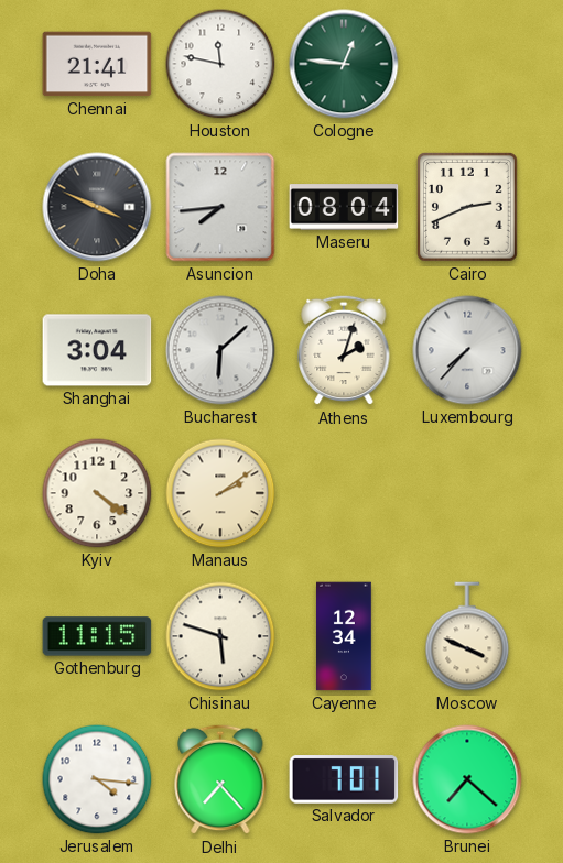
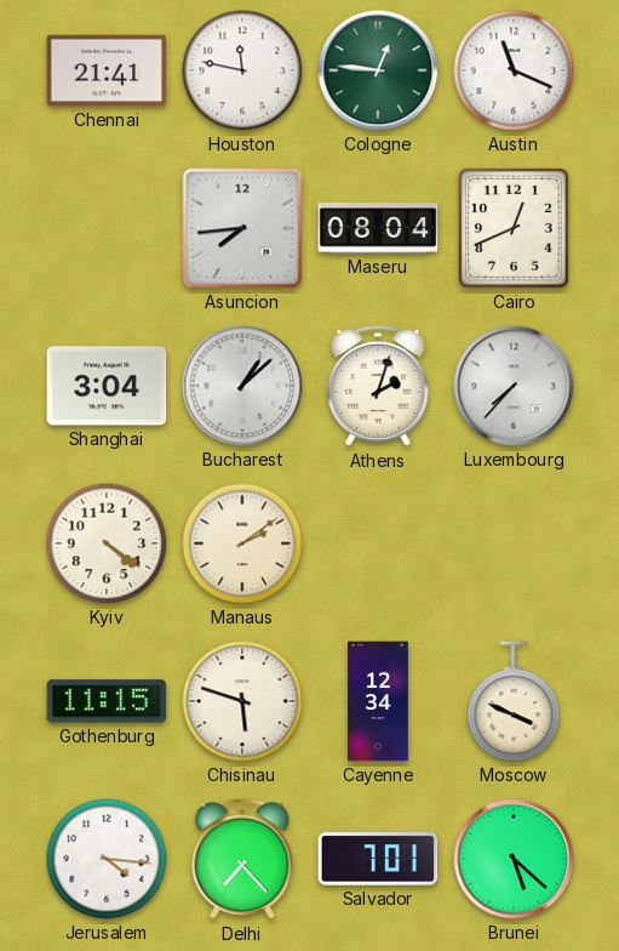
Austin: none -> 11:19 (514, 70)
Doha: 3:49 -> none (97, 207)
Cairo: 2:41 -> 12:41 (514, 228)
Bucharest: 6:08 -> 1:08 (242, 386)
Brunei: 7:22 -> 5:22 (514, 859)
